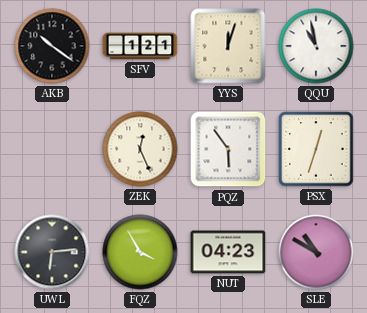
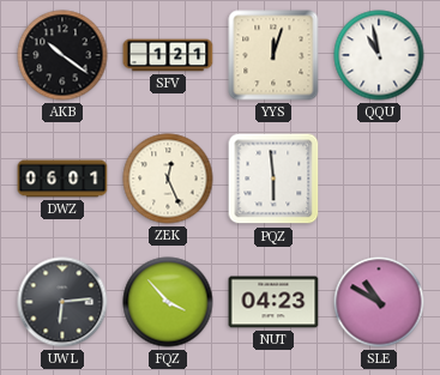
DWZ: none -> 06:01 (62, 179)
PQZ: 5:54 -> 5:59 (273, 179)
PSX: 12:33 -> none (316, 149)
FQZ: 3:55 -> 3:53 (168, 302)
